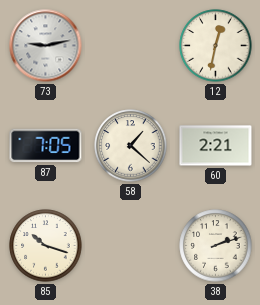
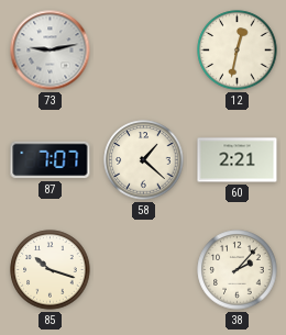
87: 7:05 -> 7:07 (51, 160)
38: 2:12 -> 2:07 (238, 270)
